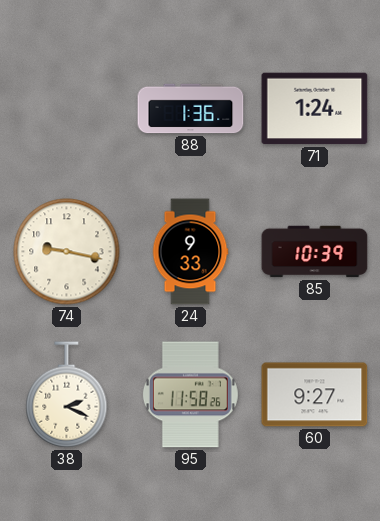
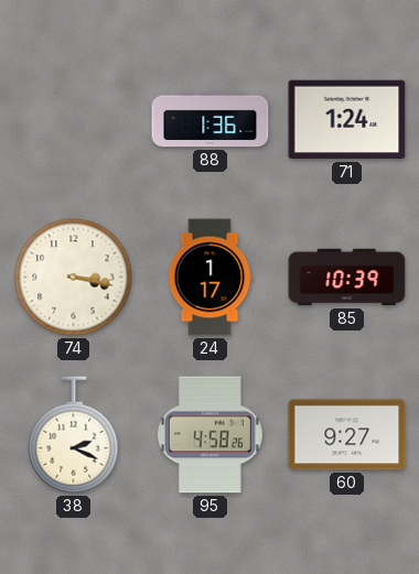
74: 9:17 -> 3:17 (74, 278)
24: 9:33 -> 1:17 (209, 278)
95: 11:58 -> 4:58 (209, 435)
